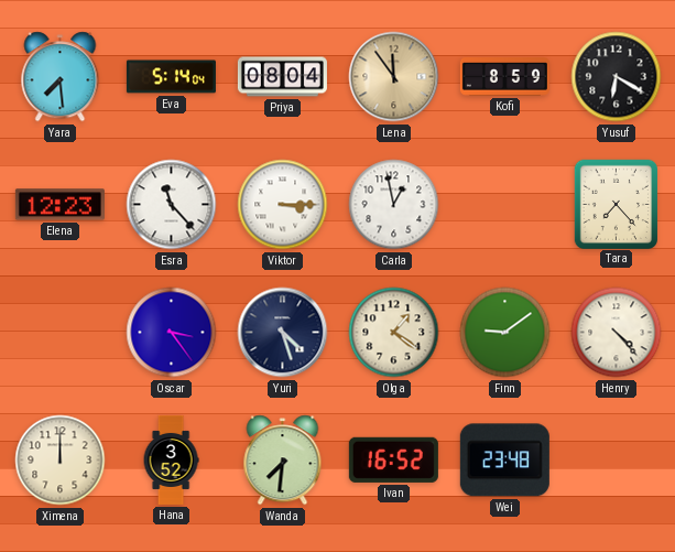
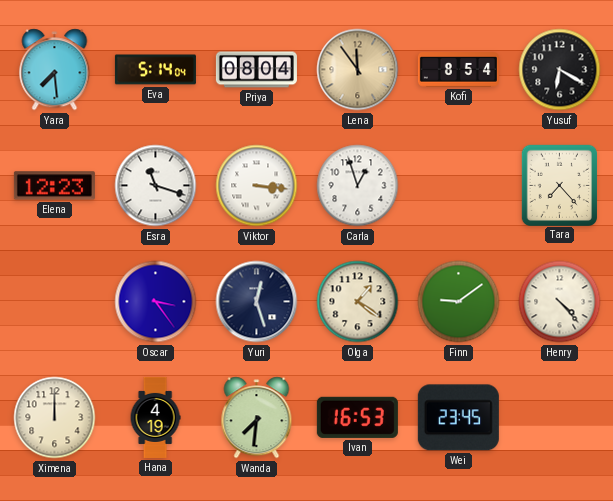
Kofi: 8:59 -> 8:54 (458, 70)
Esra: 11:23 -> 11:18 (156, 186)
Viktor: 3:15 -> 3:16 (257, 186)
Carla: 12:58 -> 12:57 (358, 186)
Yuri: 4:27 -> 12:27 (257, 302)
Hana: 3:52 -> 4:19 (155, 417)
Ivan: 16:52 -> 16:53 (357, 417)
Wei: 23:48 -> 23:45 (458, 418)
